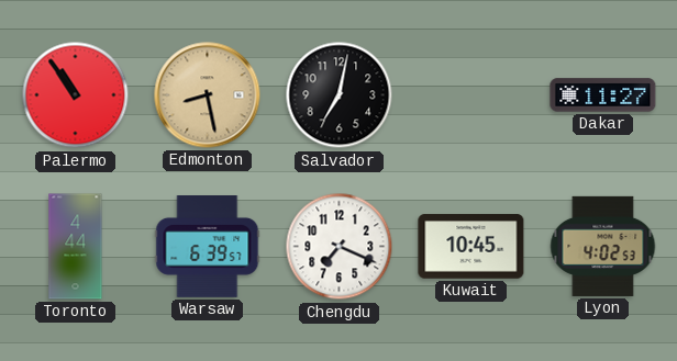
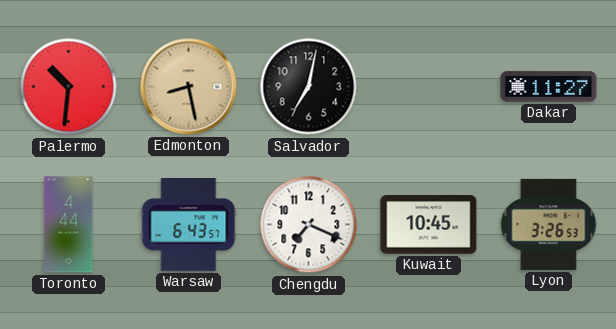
Palermo: 10:54 -> 10:31 (69, 87)
Warsaw: 6:39 -> 6:43 (189, 225)
Lyon: 4:02 -> 3:26 (549, 224)
